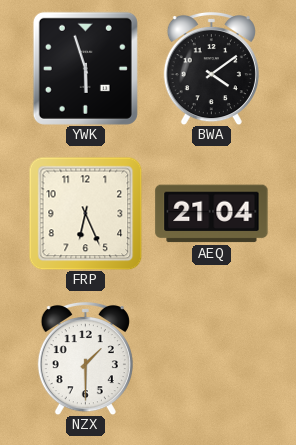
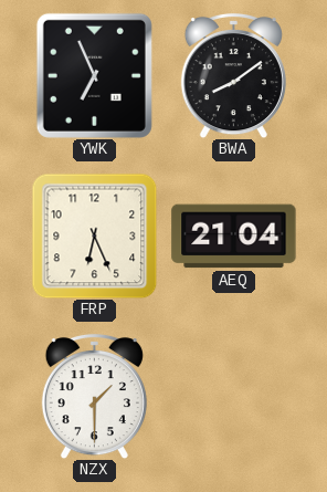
YWK: 5:57 -> 6:56 (94, 75)
BWA: 4:09 -> 8:09 (233, 75)
